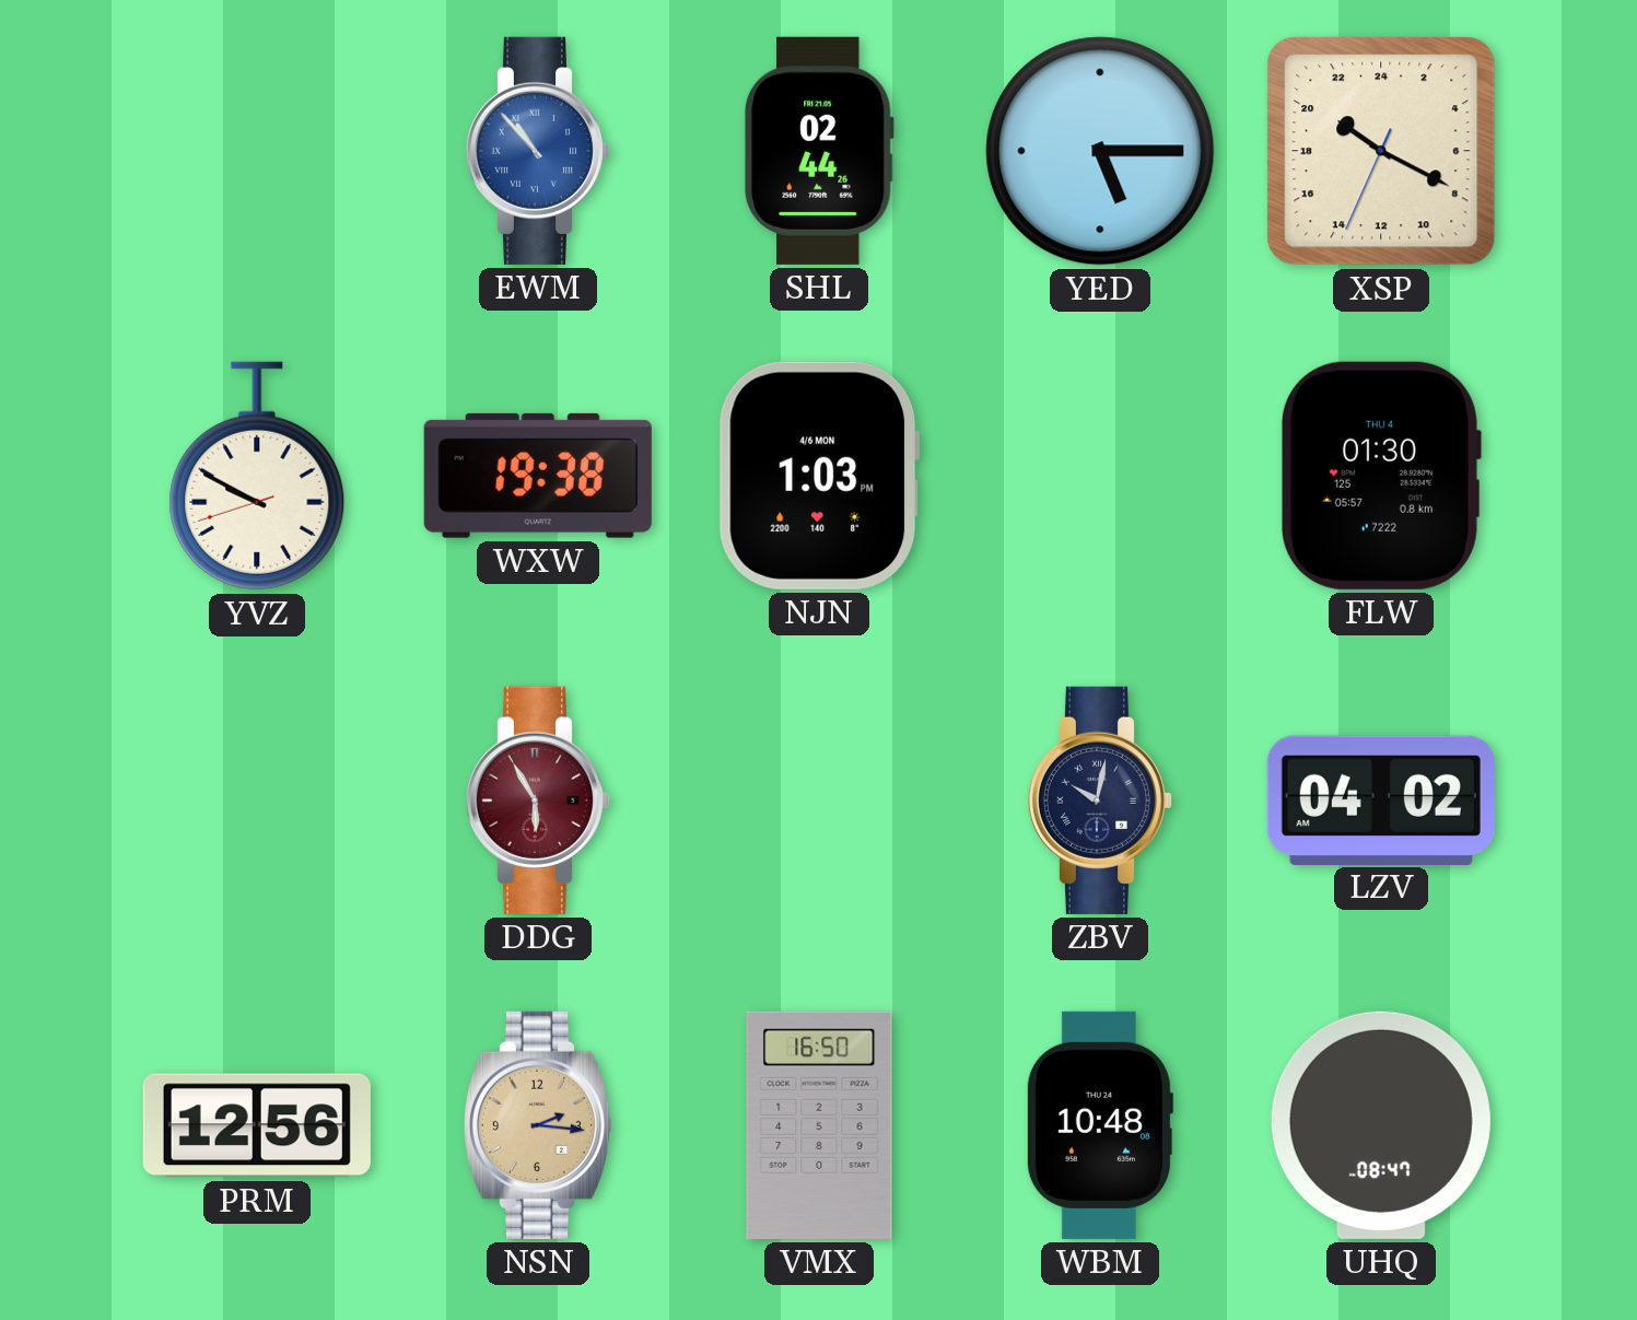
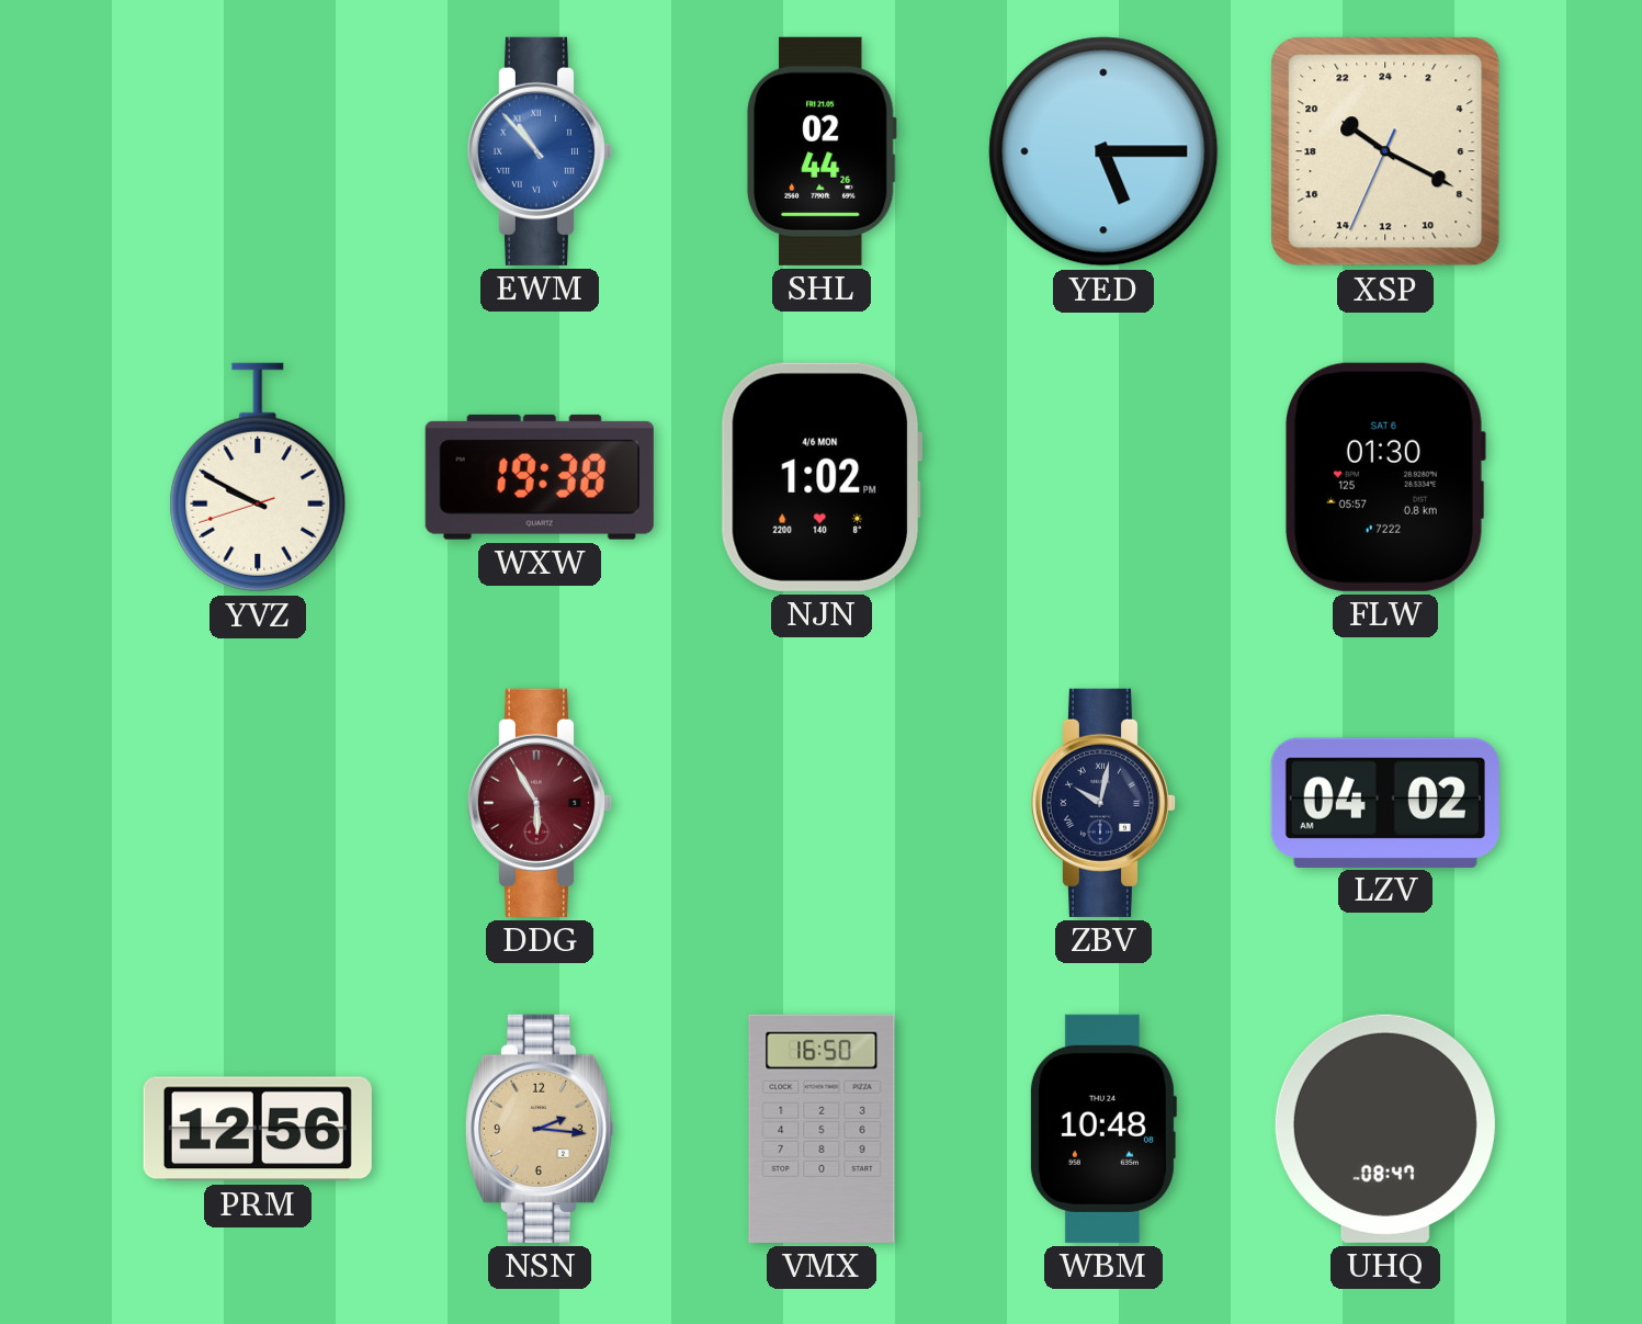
NJN: 1:03 -> 1:02 (820, 477)
FLW date: THU 4 -> SAT 6 (1384, 477)
